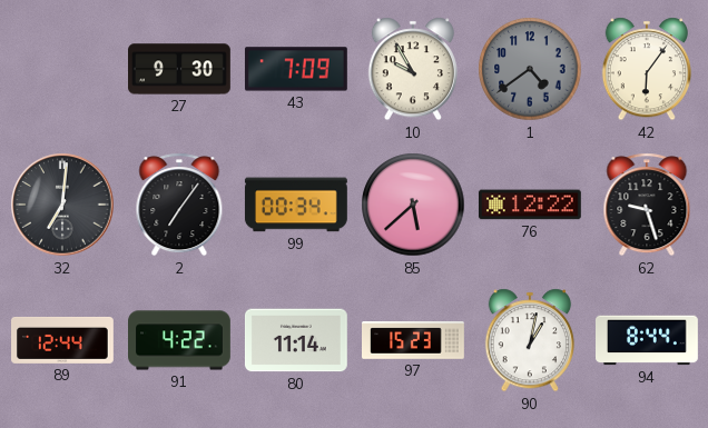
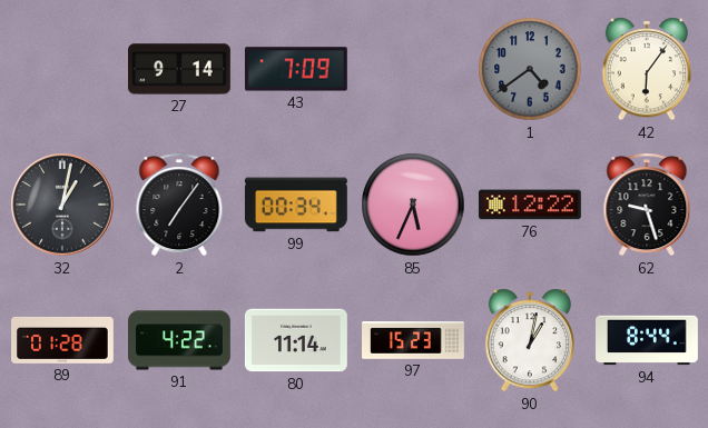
27: 9:30 -> 9:14 (180, 69)
10: 9:55 -> none (413, 69)
32: 7:01 -> 1:02 (62, 205)
85: 5:38 -> 5:34 (413, 205)
89: 12:44 -> 01:28 (63, 340)
